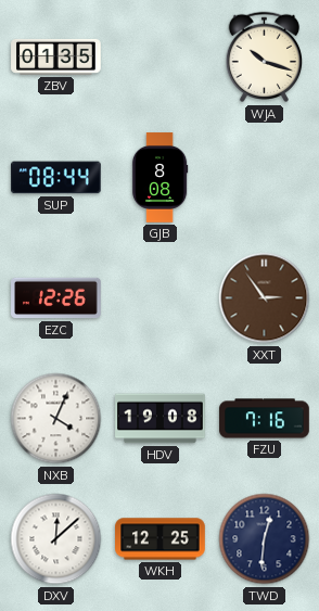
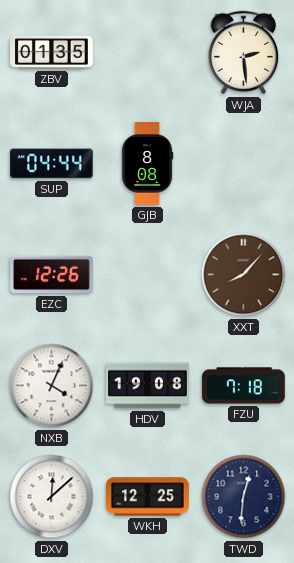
WJA: 10:18 -> 2:29 (244, 53)
SUP: 08:44 -> 04:44 (52, 164)
XXT: 2:54 -> 8:07 (244, 275)
FZU: 7:16 -> 7:18 (244, 386)
